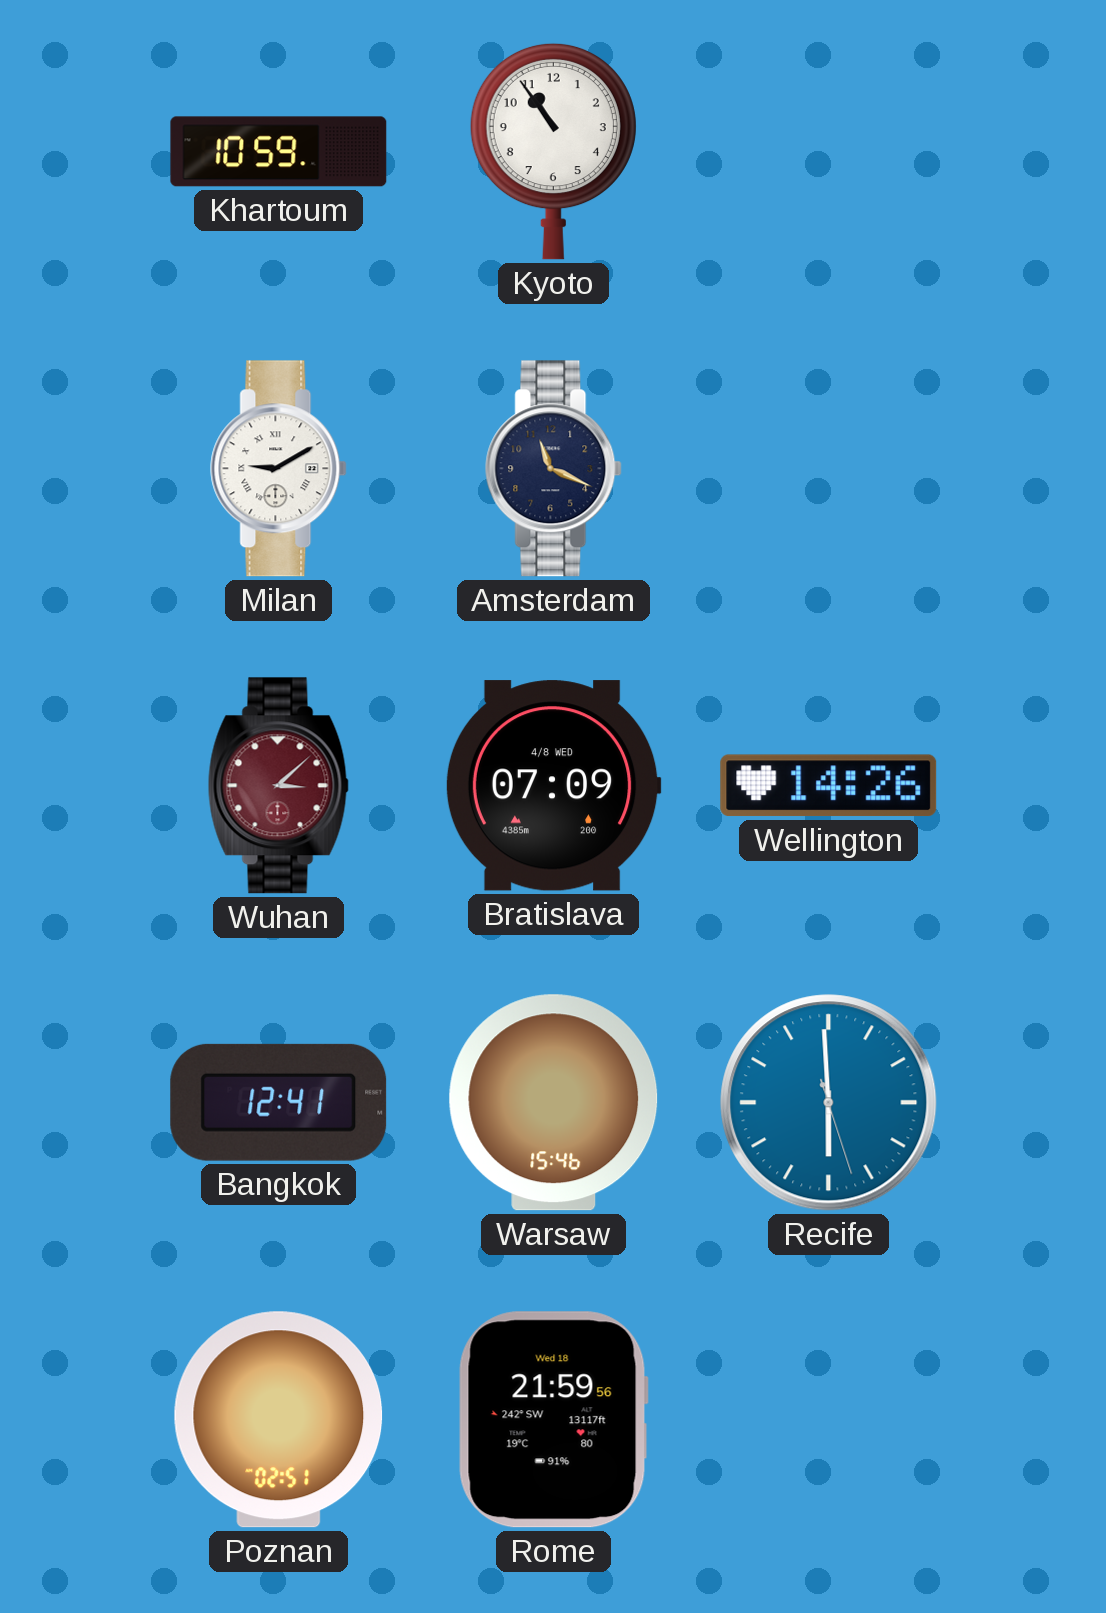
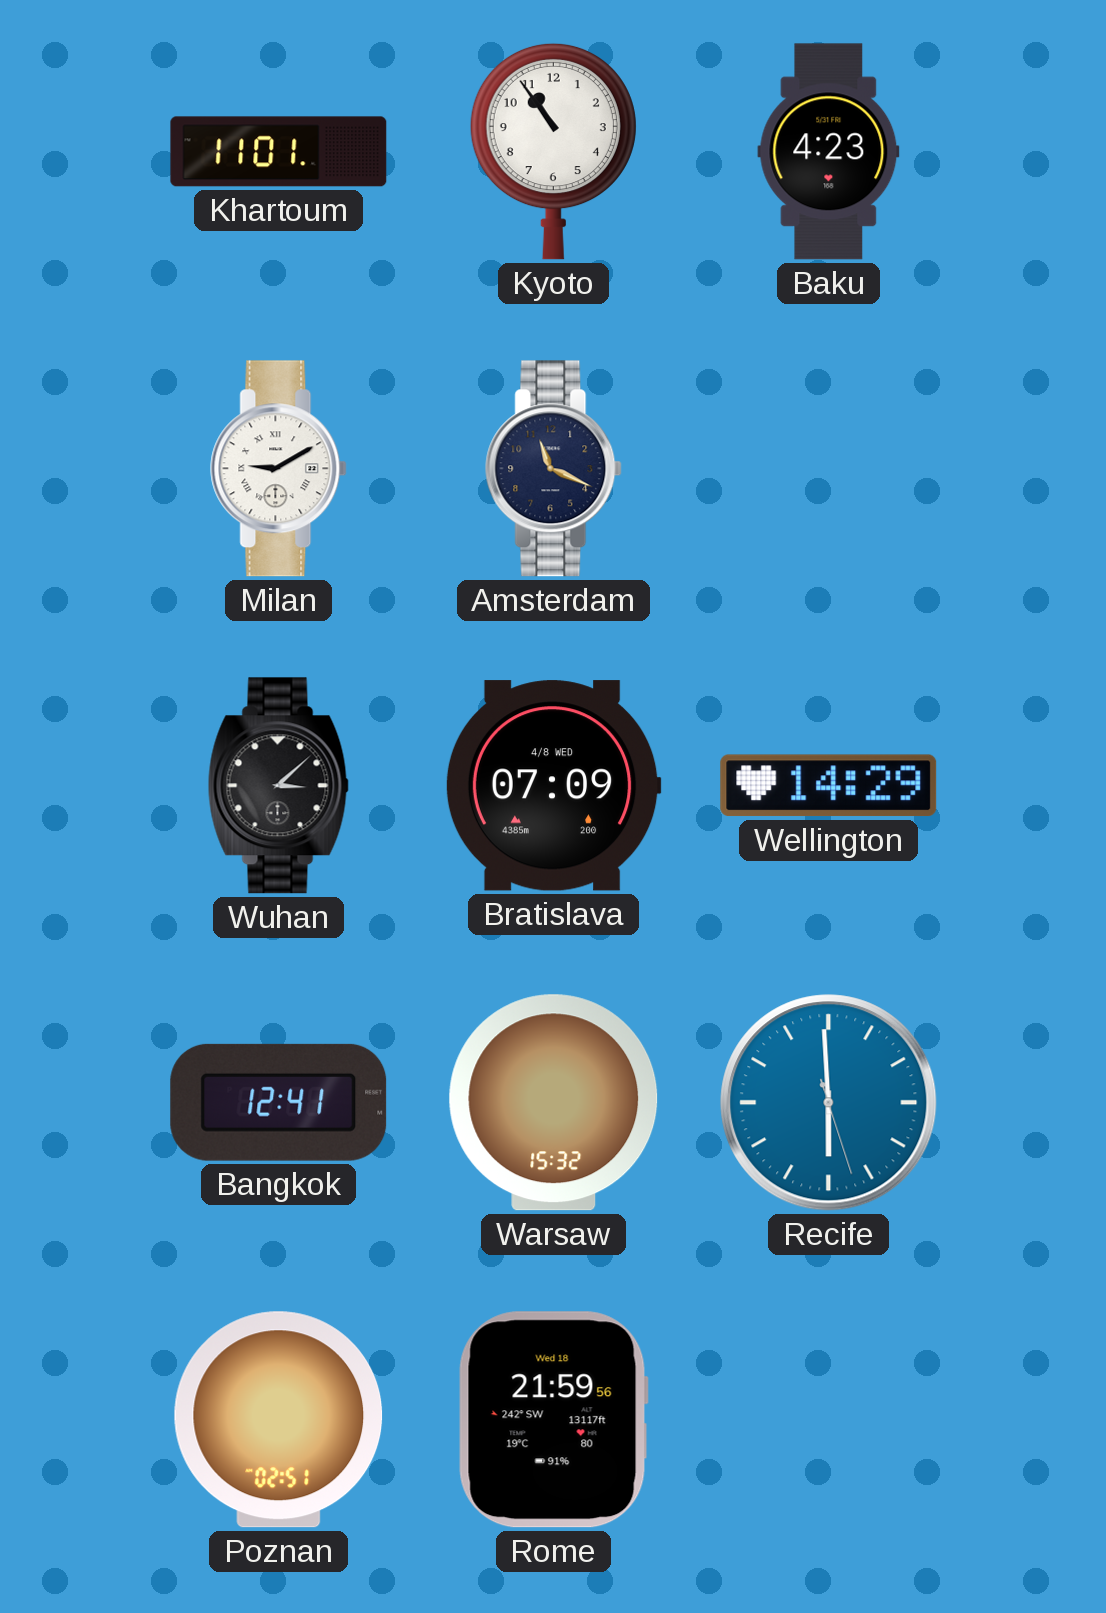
Khartoum: 10:59 -> 11:01 (279, 152)
Baku: none -> 4:23 (829, 152)
Wuhan dial: burgundy -> black (278, 786)
Wellington: 14:26 -> 14:29 (829, 786)
Warsaw: 15:46 -> 15:32 (554, 1103)
